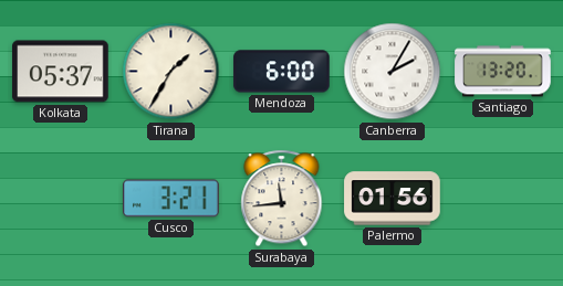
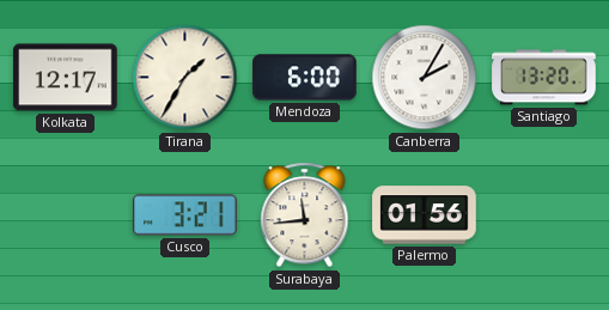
Kolkata: 05:37 -> 12:17 (66, 78)
